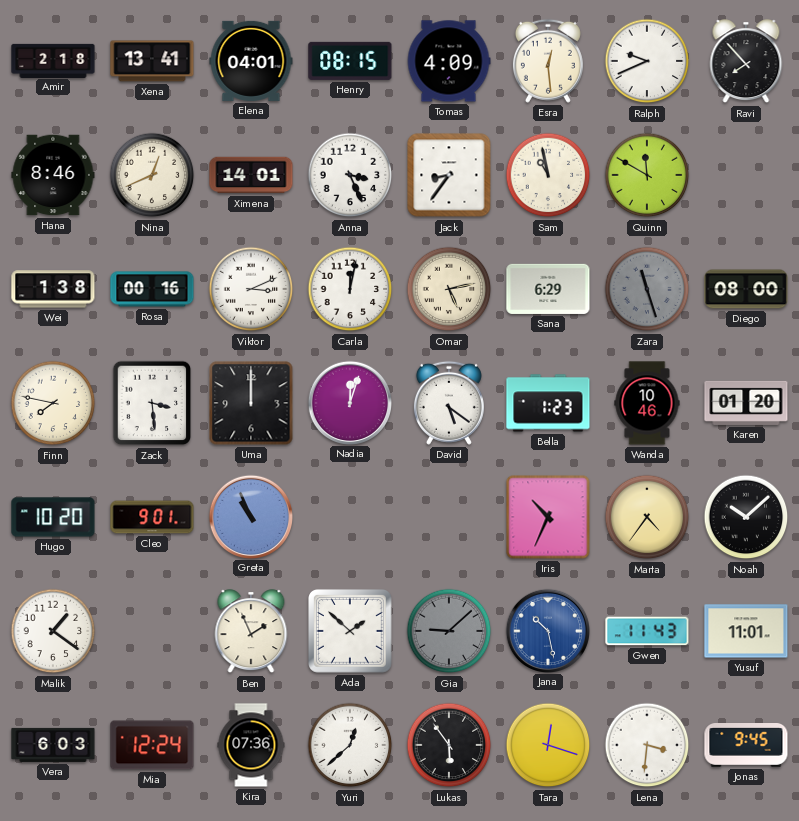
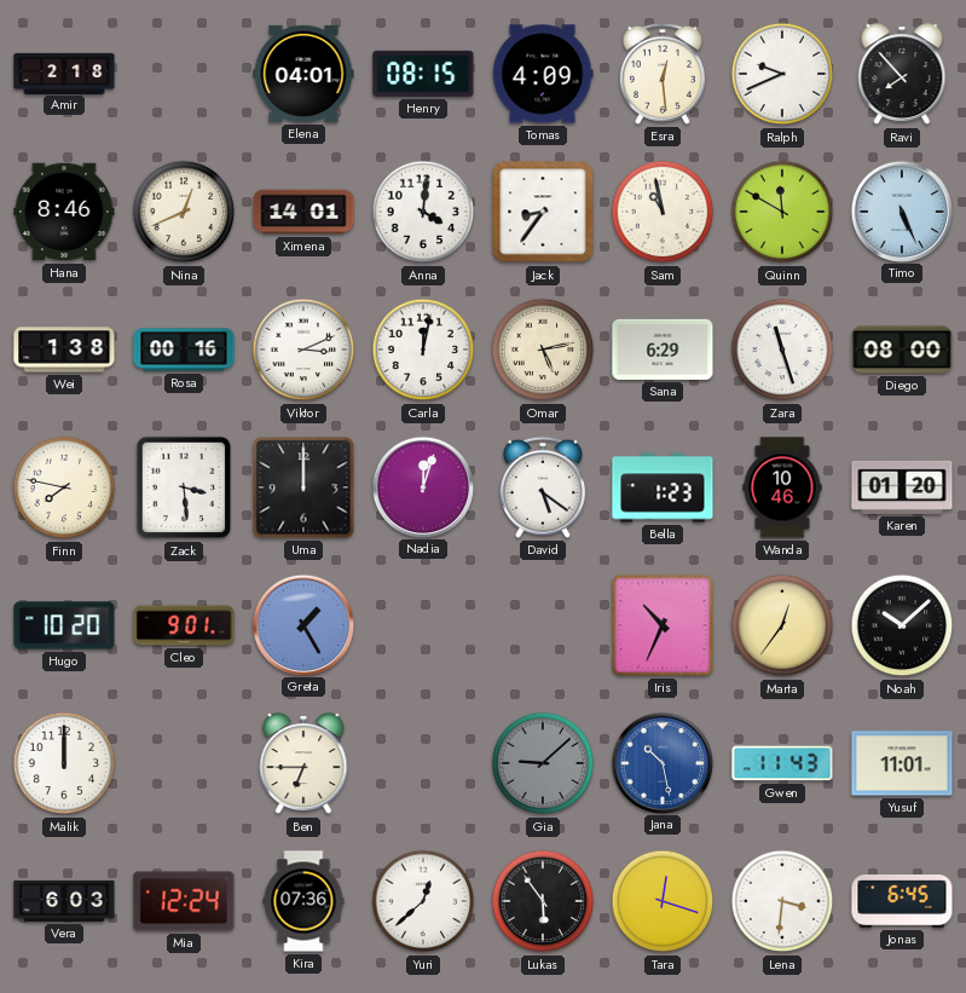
Xena: 13:41 -> none (152, 61)
Anna: 3:26 -> 4:01 (423, 212)
Timo: none -> 5:26 (901, 210)
Zara dial: grey -> white (782, 350)
Greta: 10:56 -> 1:25 (302, 624)
Marta: 4:36 -> 12:36 (782, 625)
Malik: 1:21 -> 12:00 (64, 763)
Ben: 1:56 -> 6:45 (303, 764)
Ada: 1:52 -> none (351, 632)
Jonas: 9:45 -> 6:45 (902, 902)
